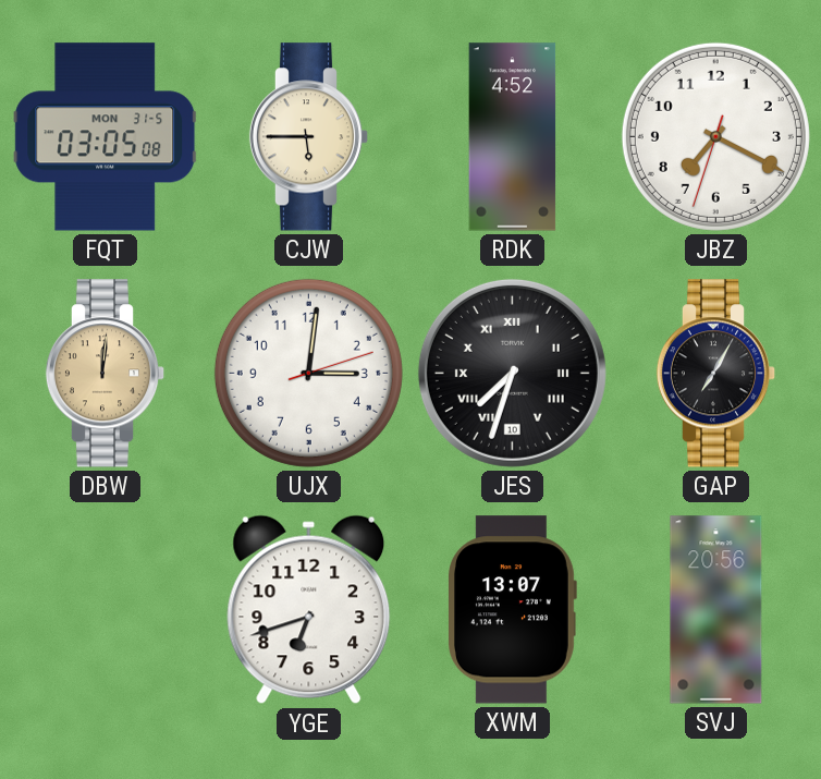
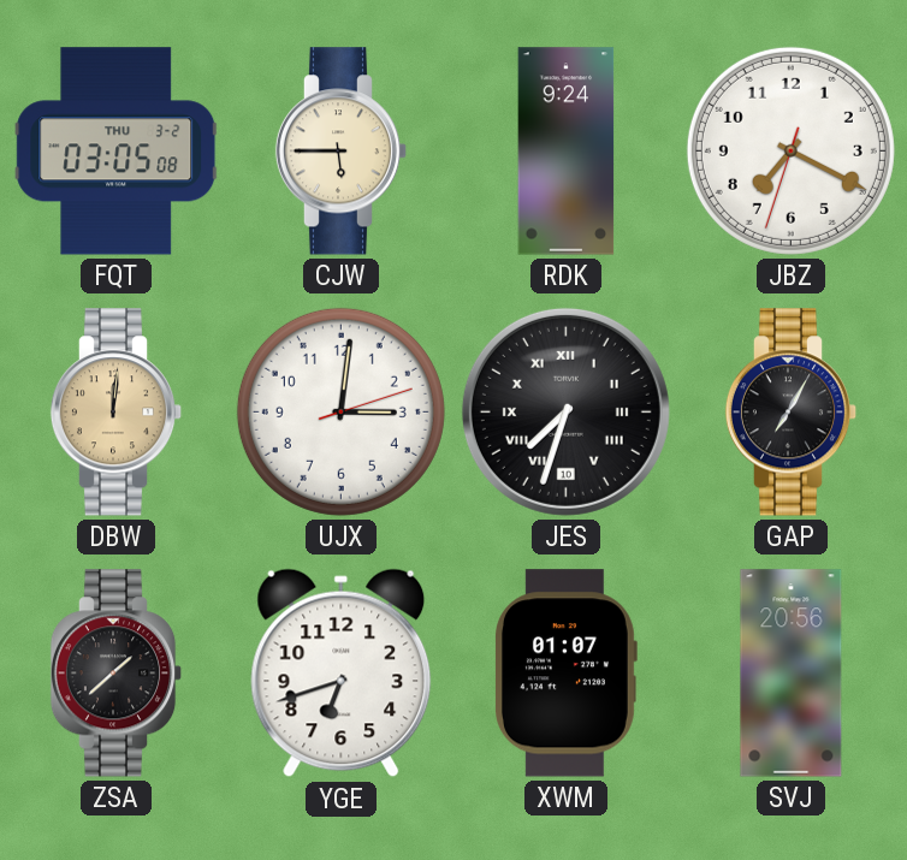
FQT date: MON 31-5 -> THU 3-2 (117, 152)
RDK: 4:52 -> 9:24 (567, 152)
ZSA: none -> 1:38 (117, 674)
XWM: 13:07 -> 01:07 (567, 674)
